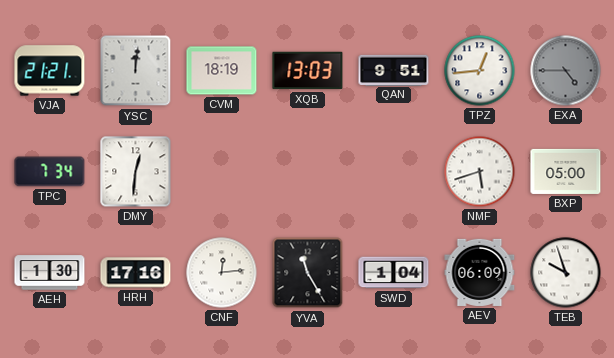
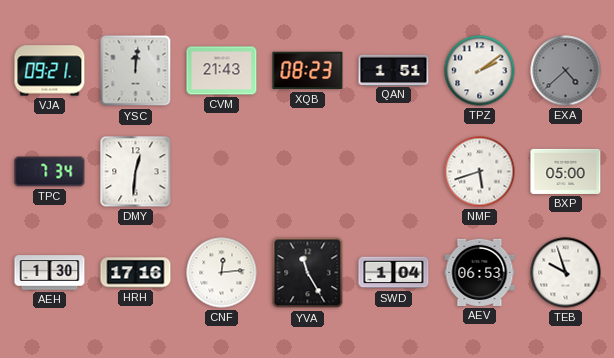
VJA: 21:21 -> 09:21 (50, 71)
CVM: 18:19 -> 21:43 (222, 71)
XQB: 13:03 -> 08:23 (308, 71)
QAN: 9:51 -> 1:51 (394, 70)
TPZ: 12:44 -> 2:09 (480, 71)
EXA: 4:45 -> 4:38 (566, 71)
AEV: 06:09 -> 06:53 (480, 272)
